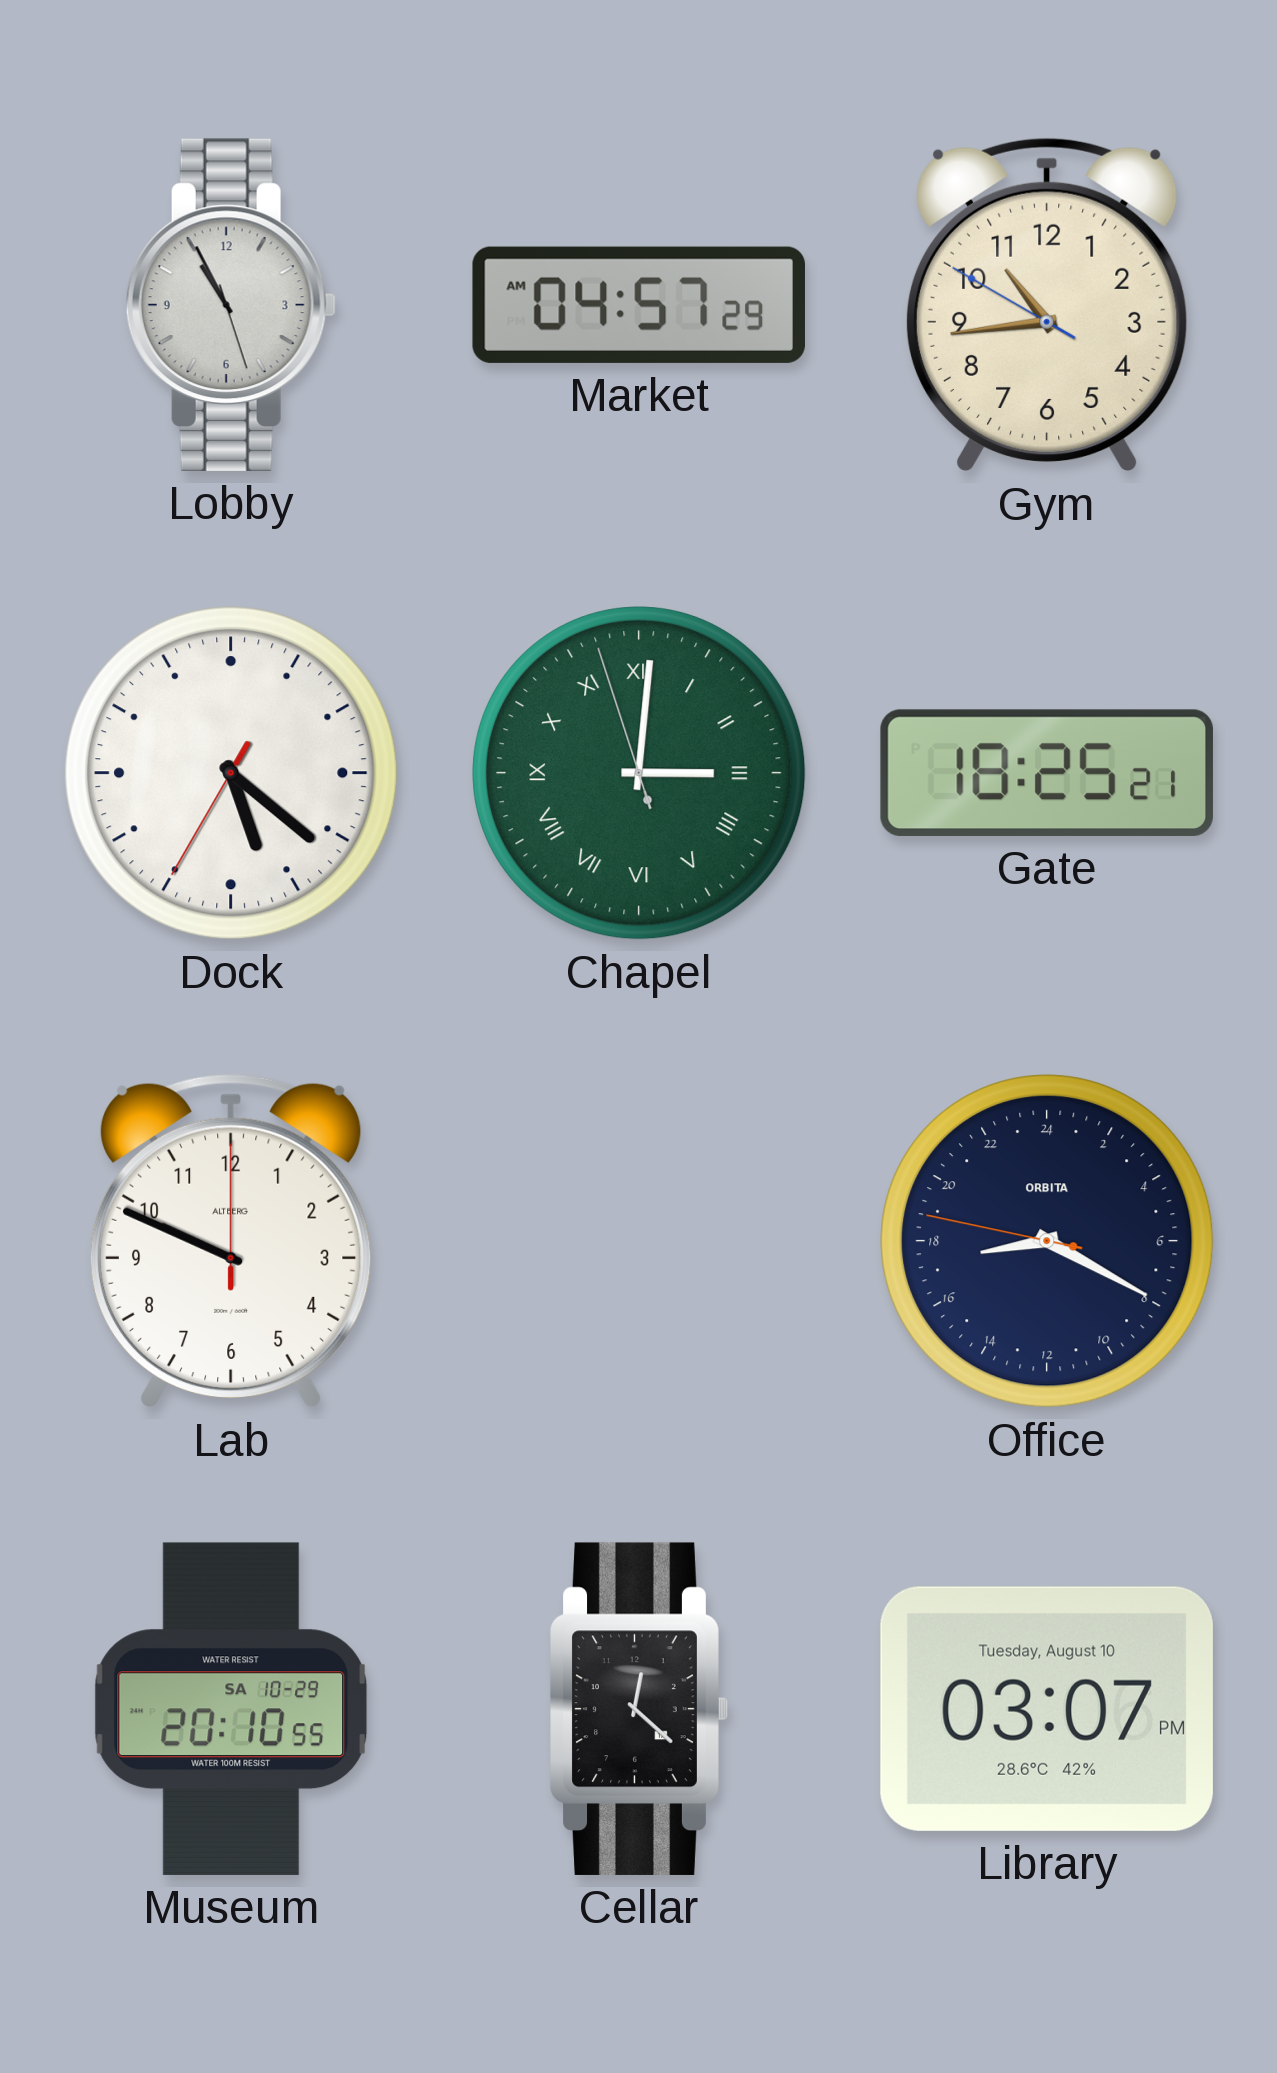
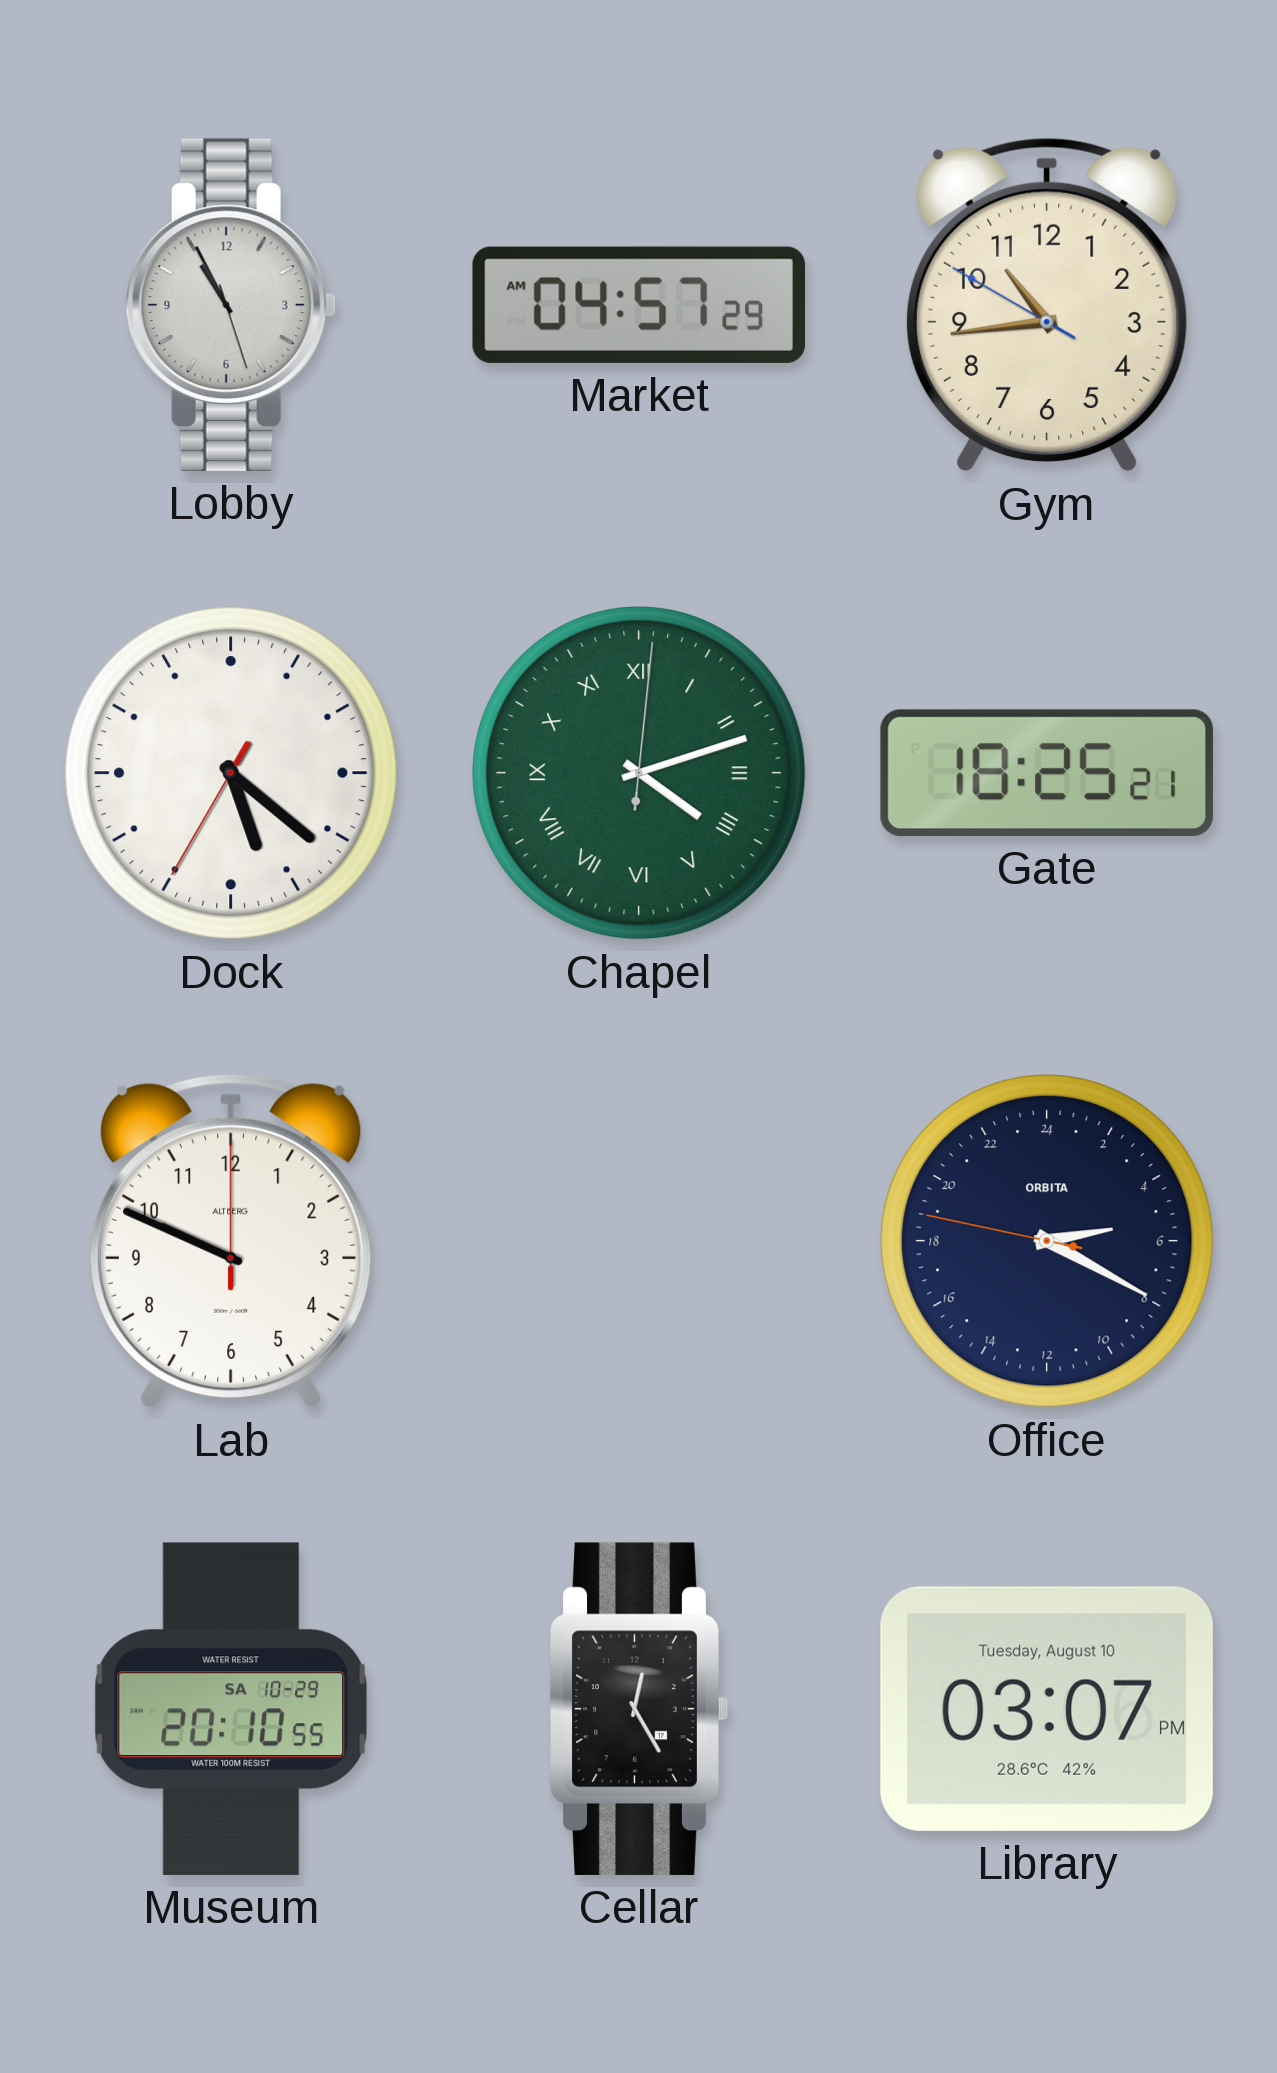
Chapel: 3:00 -> 4:12 (639, 773)
Office: 17:19 -> 5:19 (1047, 1241)
Cellar: 12:22 -> 12:25 (639, 1709)
